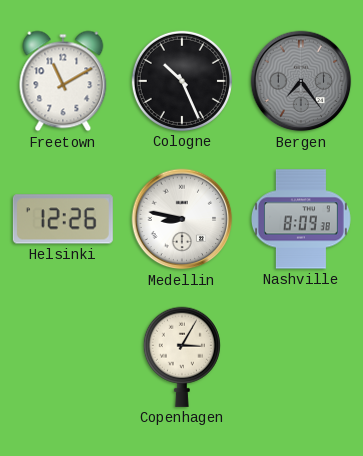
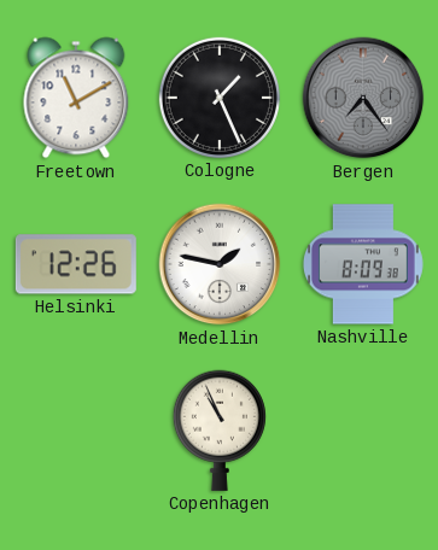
Cologne: 10:26 -> 1:26 (220, 98)
Medellin: 8:47 -> 1:47 (220, 264)
Copenhagen: 3:05 -> 10:56 (220, 431)
